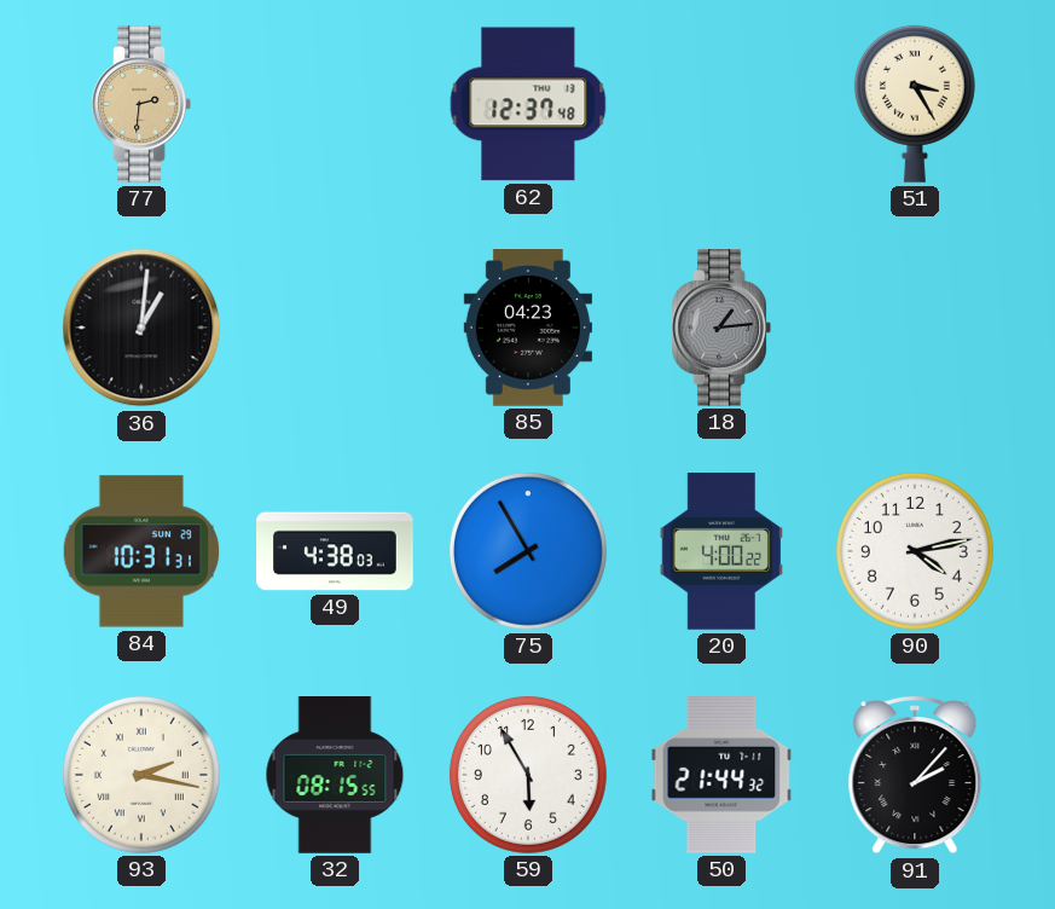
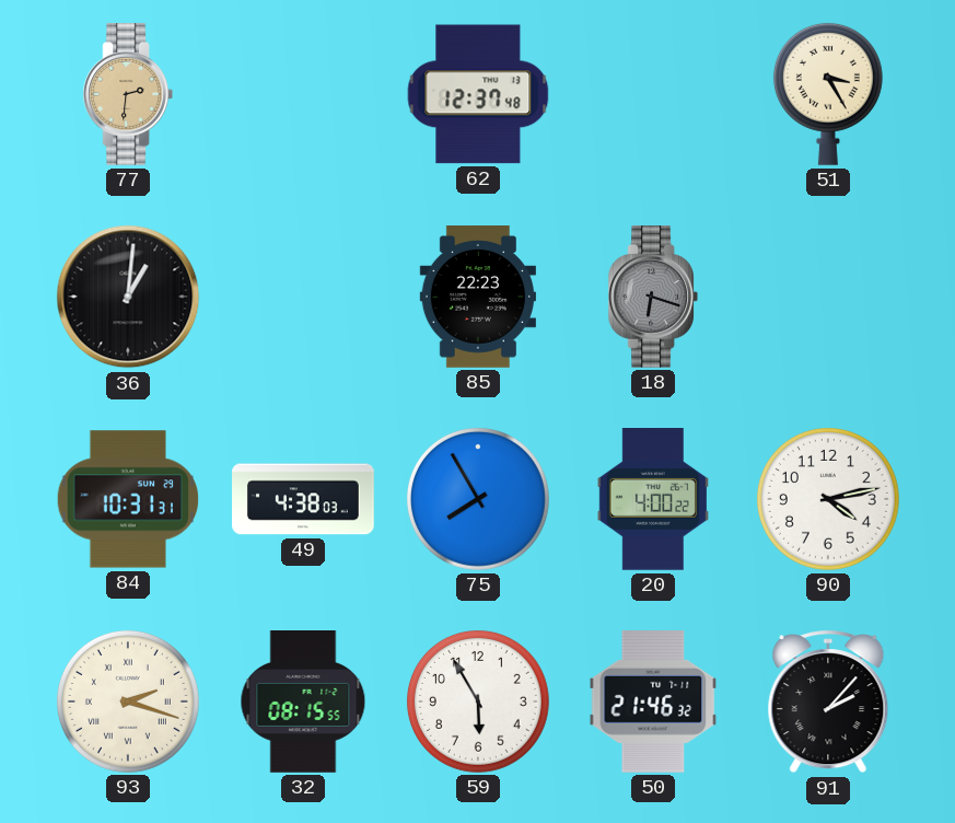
85: 04:23 -> 22:23 (478, 297)
18: 1:14 -> 6:18 (652, 298)
93: 2:17 -> 2:18 (128, 702)
50: 21:44 -> 21:46 (653, 703)
